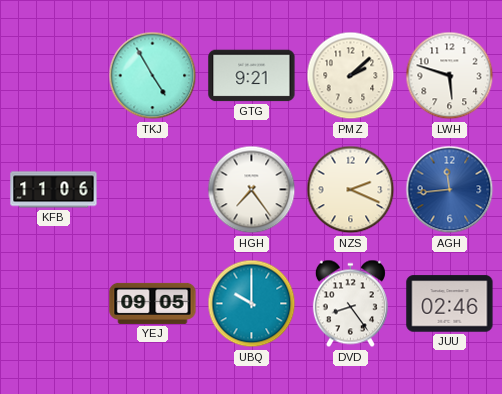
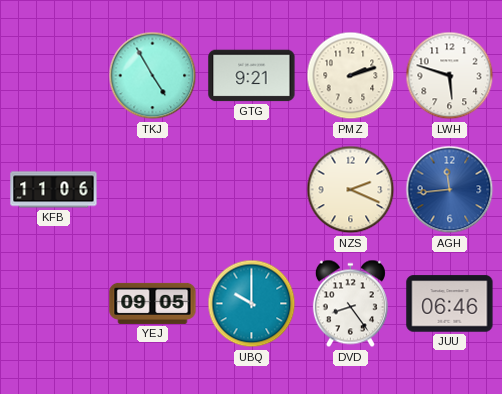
PMZ: 2:08 -> 2:12 (351, 76)
HGH: 7:24 -> none (252, 190)
JUU: 02:46 -> 06:46 (450, 304)
